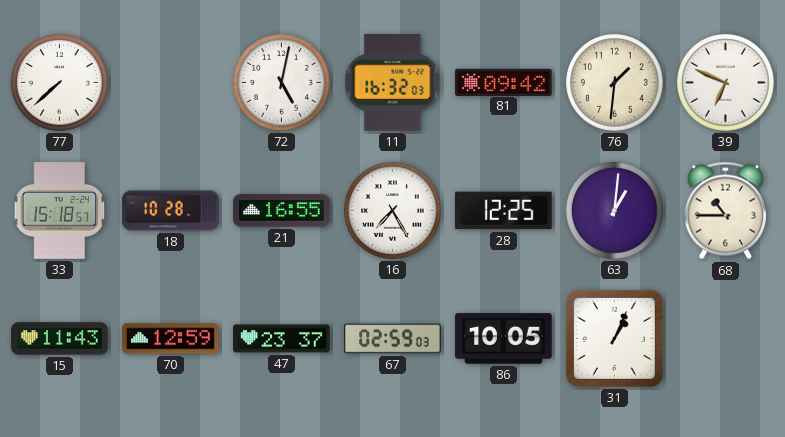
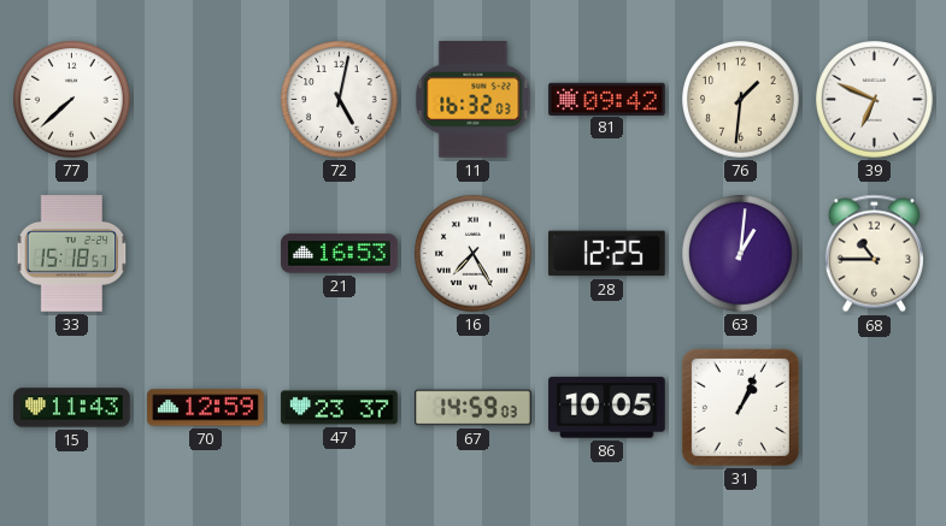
18: 10:28 -> none (171, 211)
21: 16:55 -> 16:53 (340, 254)
67: 02:59 -> 14:59 (474, 408)
